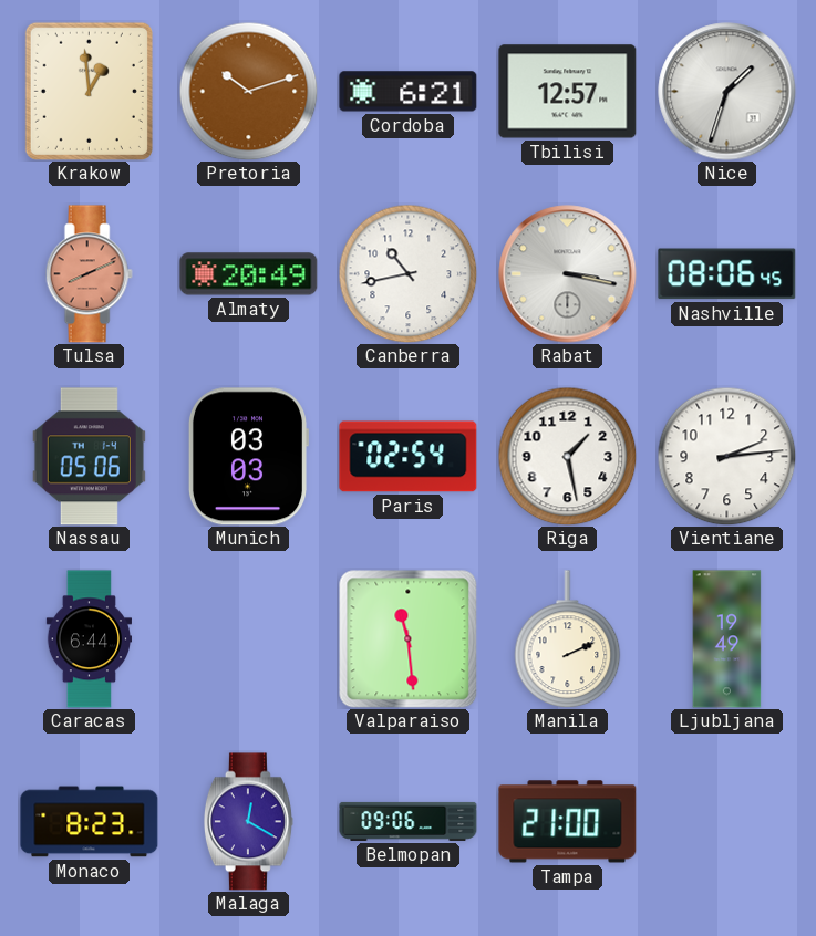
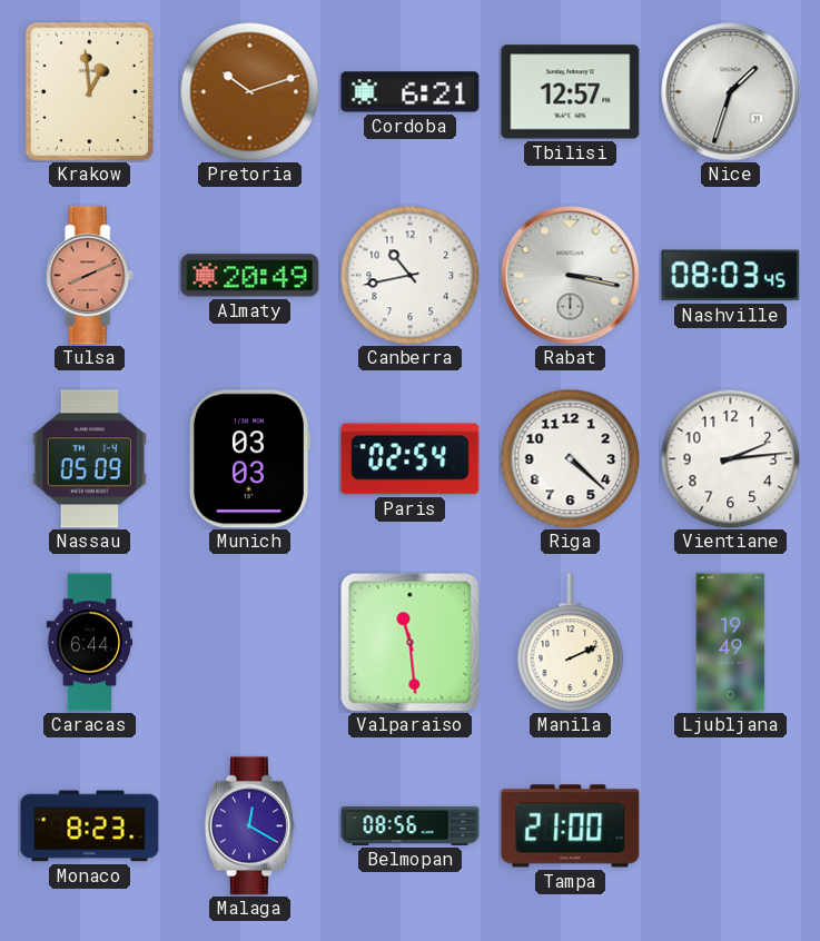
Nashville: 08:06 -> 08:03 (731, 276)
Nassau: 05:06 -> 05:09 (89, 459)
Riga: 1:28 -> 4:22 (570, 458)
Belmopan: 09:06 -> 08:56 (411, 825)
